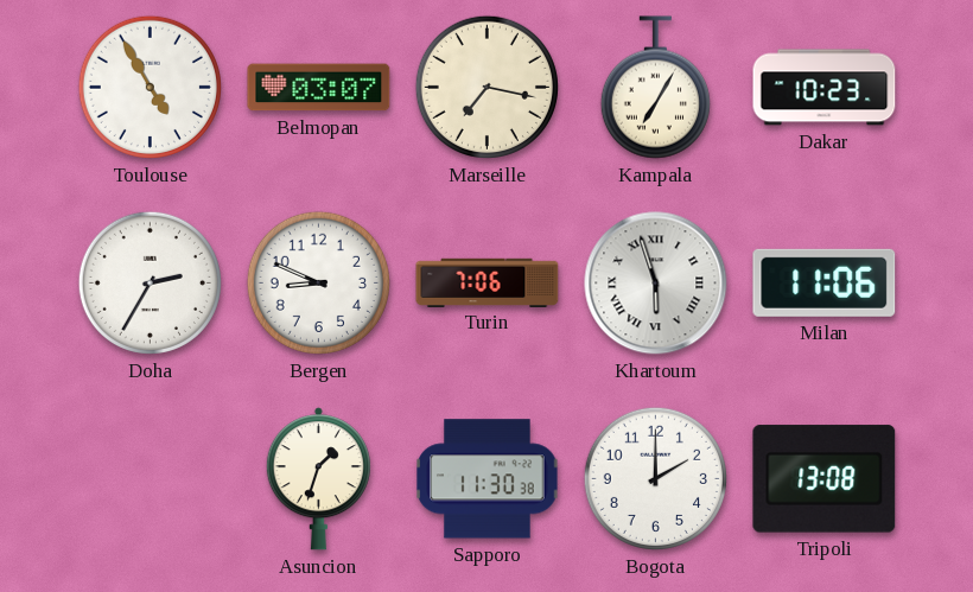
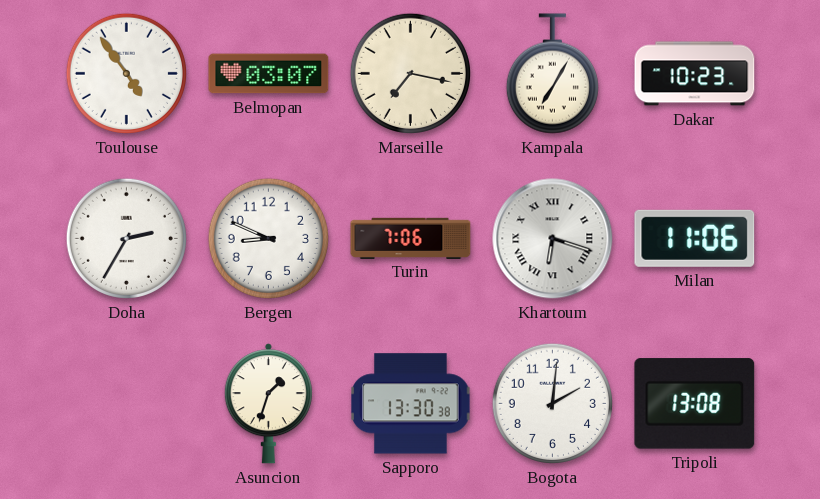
Toulouse: 4:55 -> 4:54 (126, 73)
Khartoum: 5:57 -> 6:18 (553, 239)
Sapporo: 11:30 -> 13:30 (411, 404)
Bogota: 2:00 -> 2:01 (552, 403)
